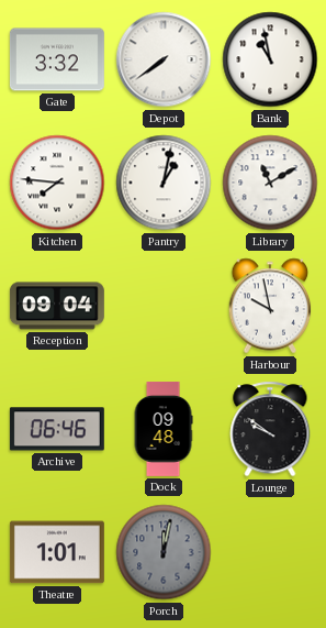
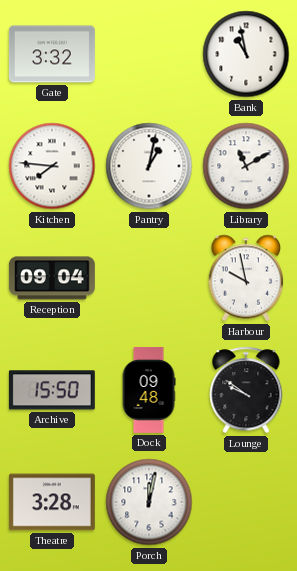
Depot: 7:39 -> none (164, 59)
Archive: 06:46 -> 15:50 (52, 390)
Theatre: 1:01 -> 3:28 (52, 502)
Porch dial: grey -> white (149, 502)
